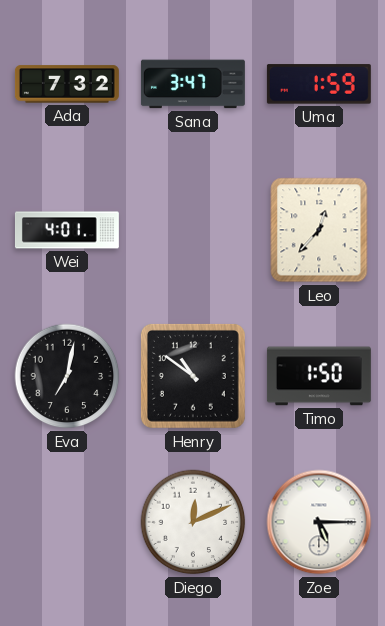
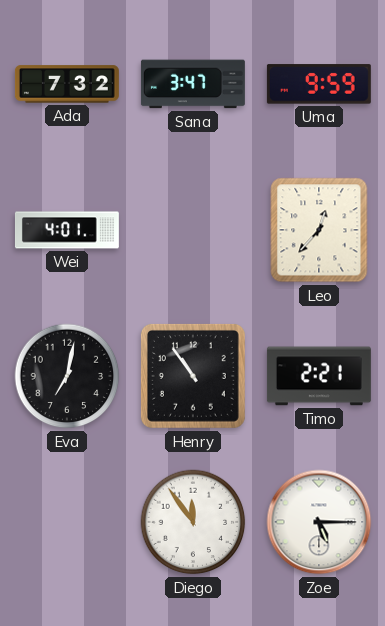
Uma: 1:59 -> 9:59 (319, 84)
Henry: 10:51 -> 10:54 (193, 376)
Timo: 1:50 -> 2:21 (319, 376)
Diego: 12:11 -> 11:54 (193, 522)
